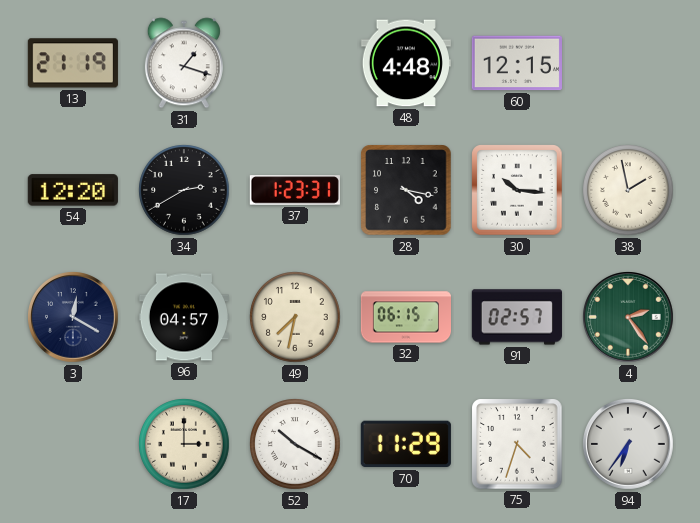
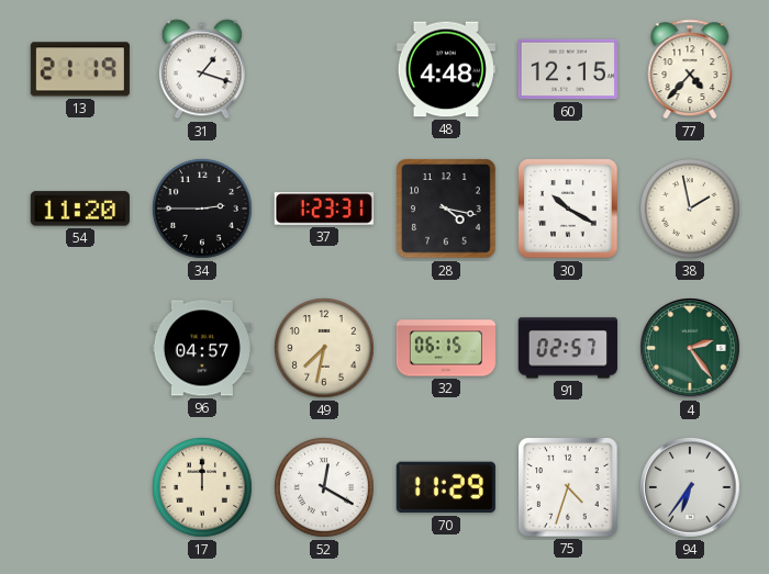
77: none -> 4:37 (690, 69)
54: 12:20 -> 11:20 (80, 209)
34: 2:40 -> 2:45 (202, 209)
30: 10:16 -> 10:20 (568, 209)
3: 12:20 -> none (74, 318)
17: 3:00 -> 12:00 (202, 487)
52: 10:20 -> 12:20 (324, 487)
